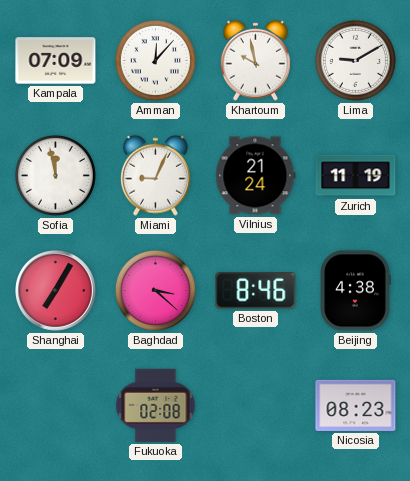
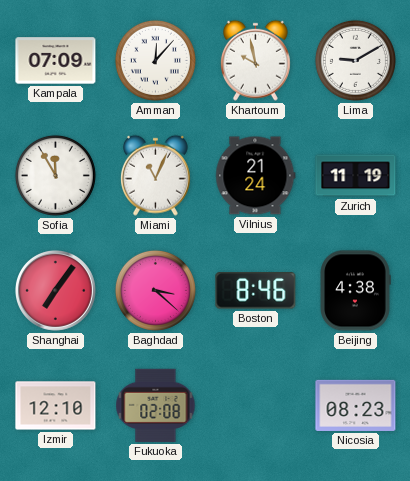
Sofia: 11:58 -> 11:55 (55, 175)
Miami: 9:04 -> 11:04 (155, 175)
Shanghai: 7:05 -> 7:06 (56, 291)
Izmir: none -> 12:10 (56, 406)
